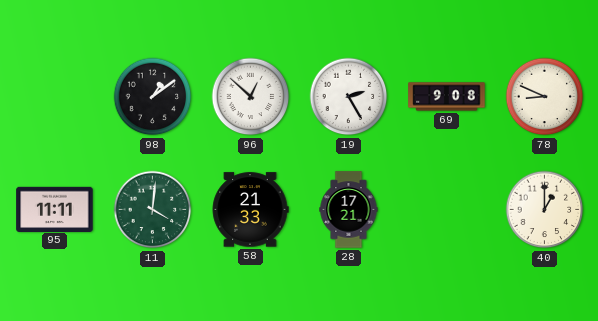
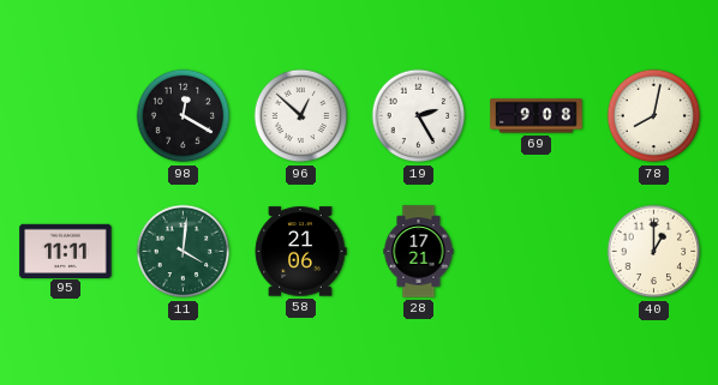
98: 1:09 -> 12:20 (184, 116)
78: 8:49 -> 8:02 (654, 116)
58: 21:33 -> 21:06 (300, 252)
